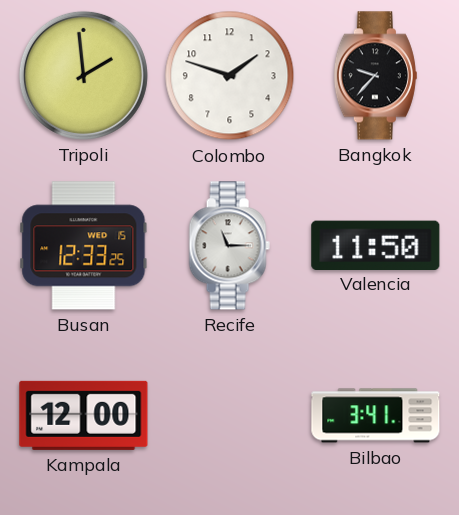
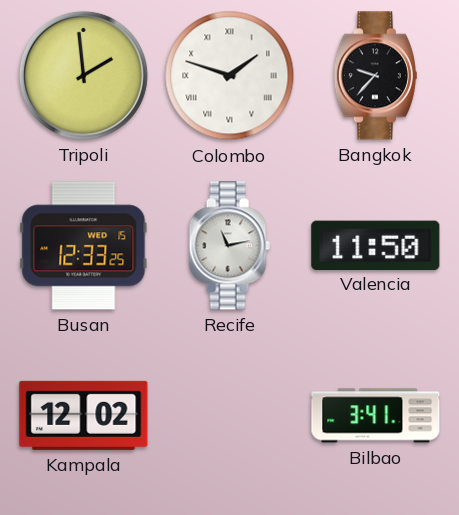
Colombo numerals: Arabic -> Roman (230, 76)
Recife: 11:15 -> 11:13 (229, 246)
Kampala: 12:00 -> 12:02 (84, 415)
